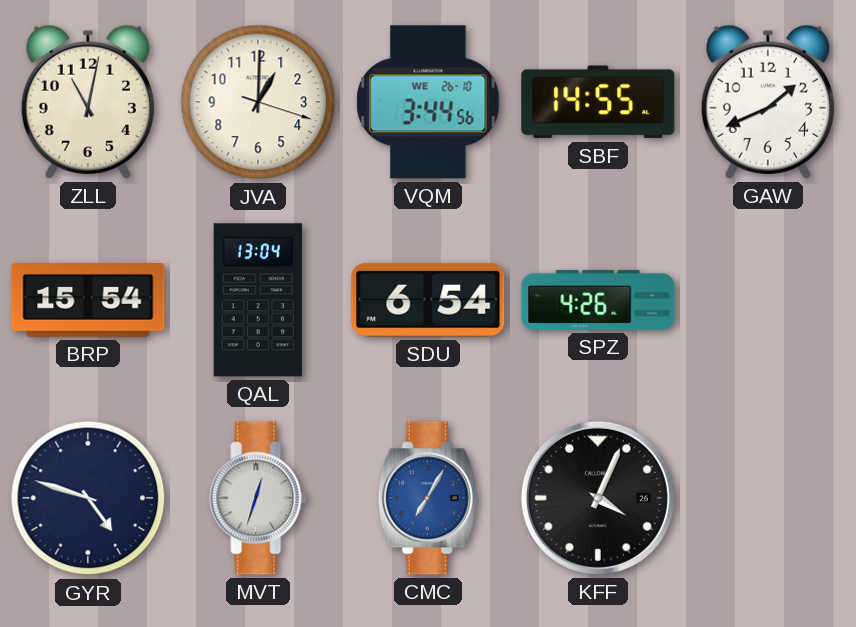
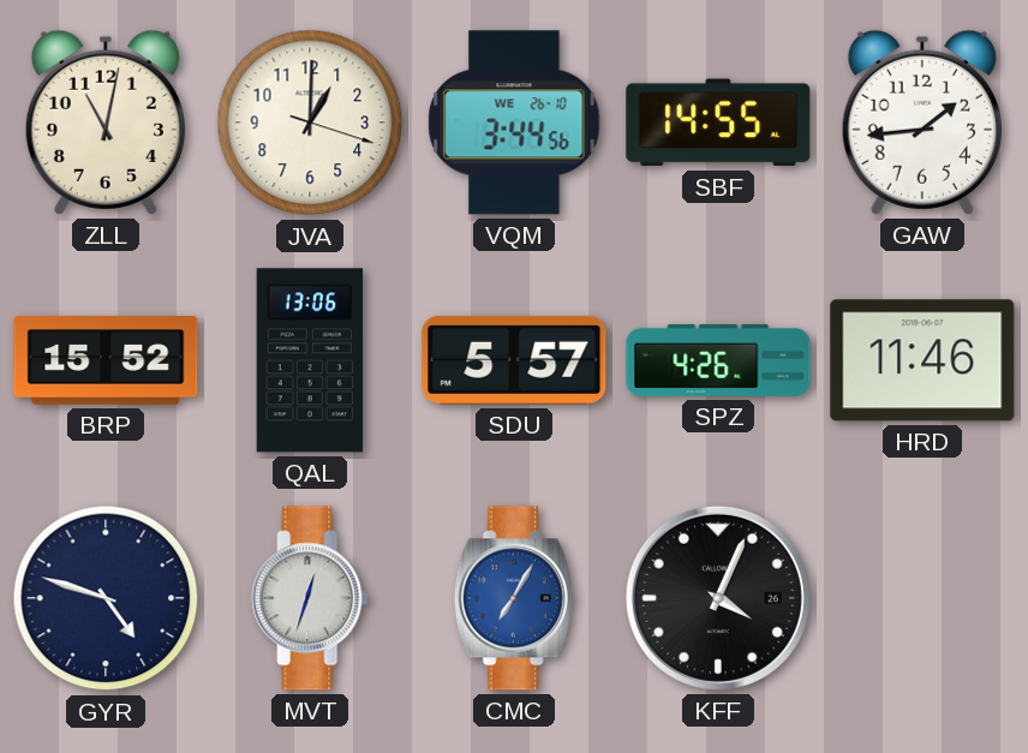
GAW: 1:41 -> 1:44 (922, 122)
BRP: 15:54 -> 15:52 (106, 361)
QAL: 13:04 -> 13:06 (310, 360)
SDU: 6:54 -> 5:57 (514, 360)
HRD: none -> 11:46 (922, 360)
